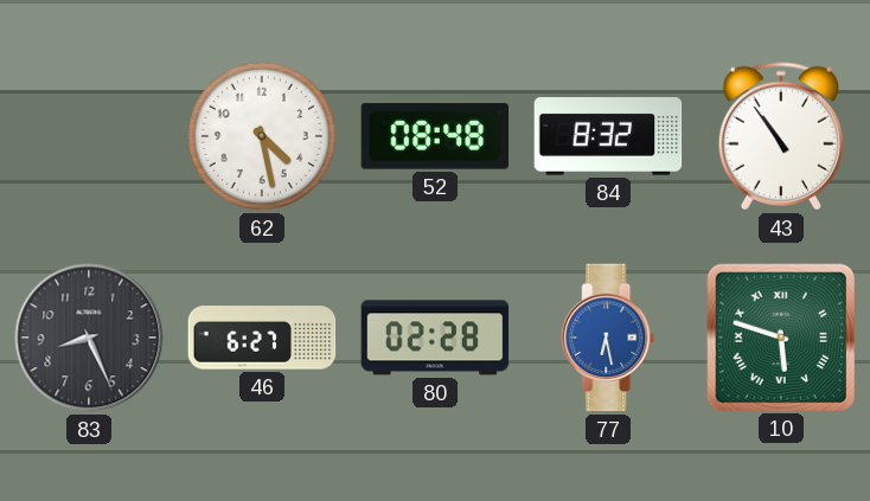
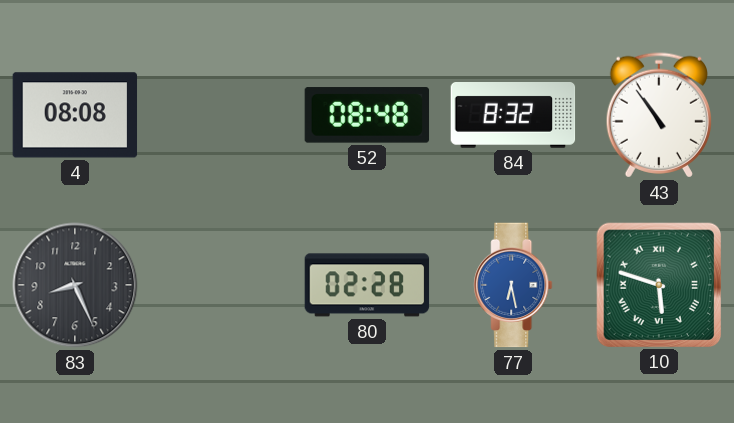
4: none -> 08:08 (75, 115)
62: 4:28 -> none (262, 136)
46: 6:27 -> none (262, 338)
